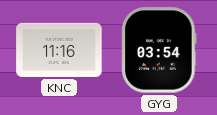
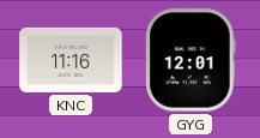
GYG: 03:54 -> 12:01 (191, 60)
